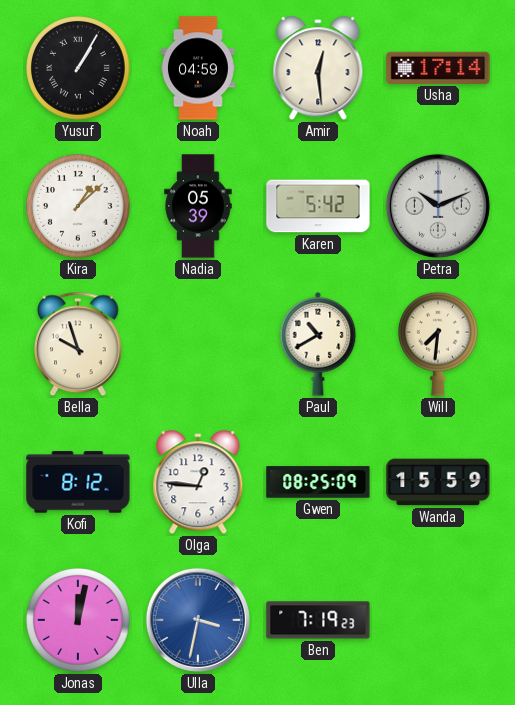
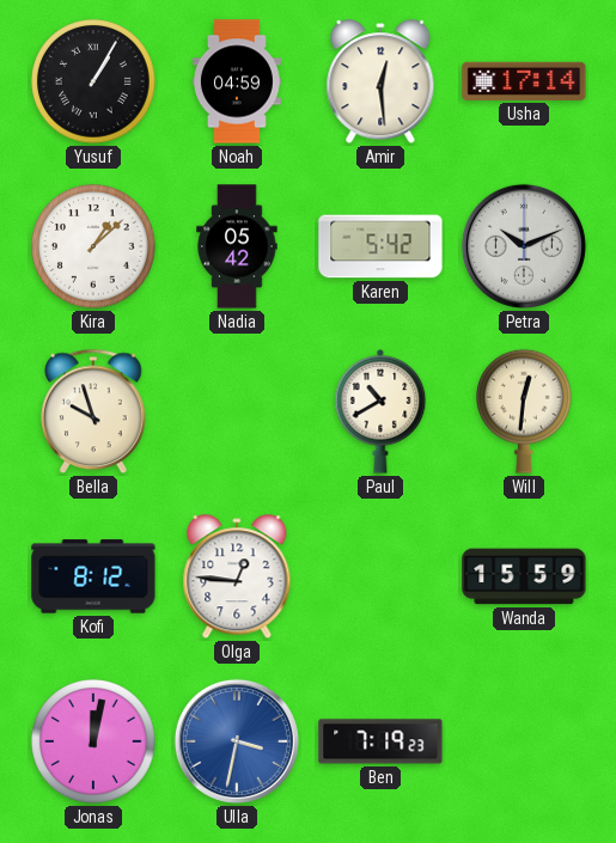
Nadia: 05:39 -> 05:42 (237, 246)
Will: 7:31 -> 12:31 (525, 411)
Gwen: 08:25 -> none (318, 482)
